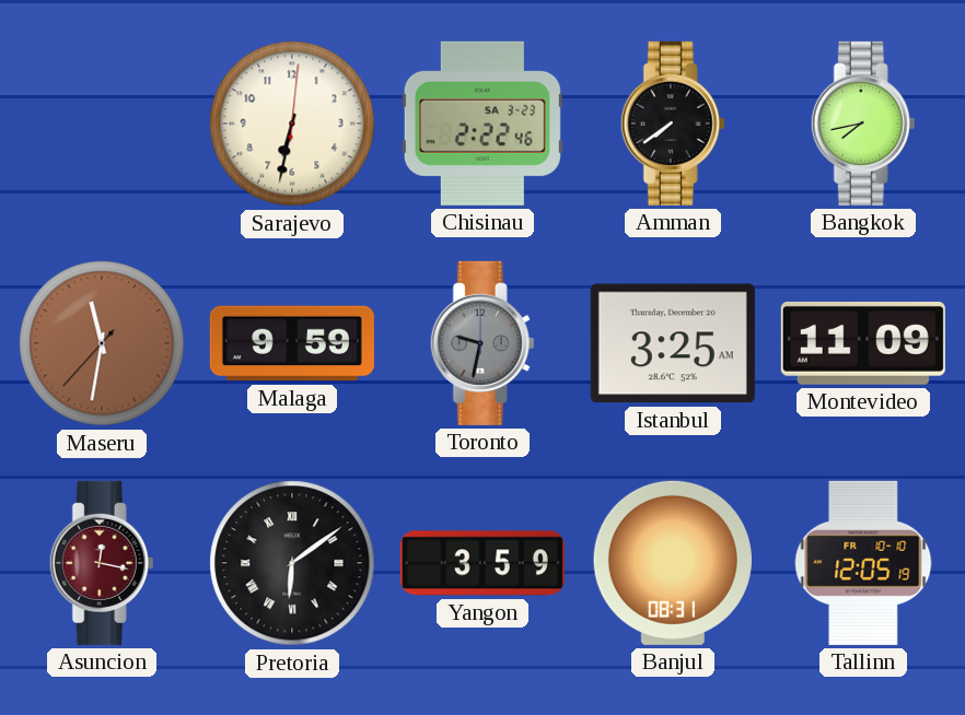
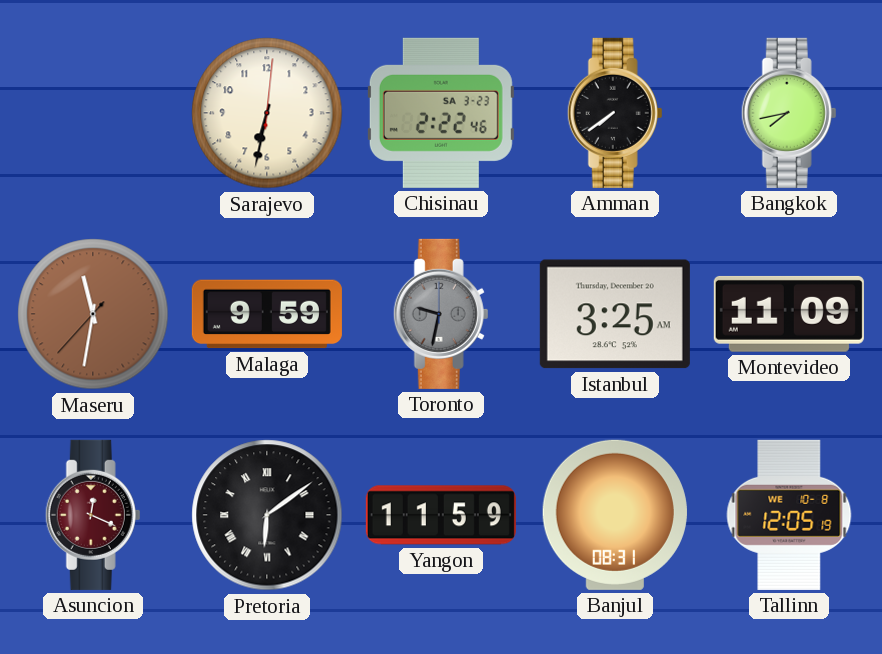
Asuncion: 12:17 -> 12:19 (93, 515)
Yangon: 3:59 -> 11:59 (441, 515)
Tallinn date: FR 10-10 -> WE 10-8 (789, 515)
